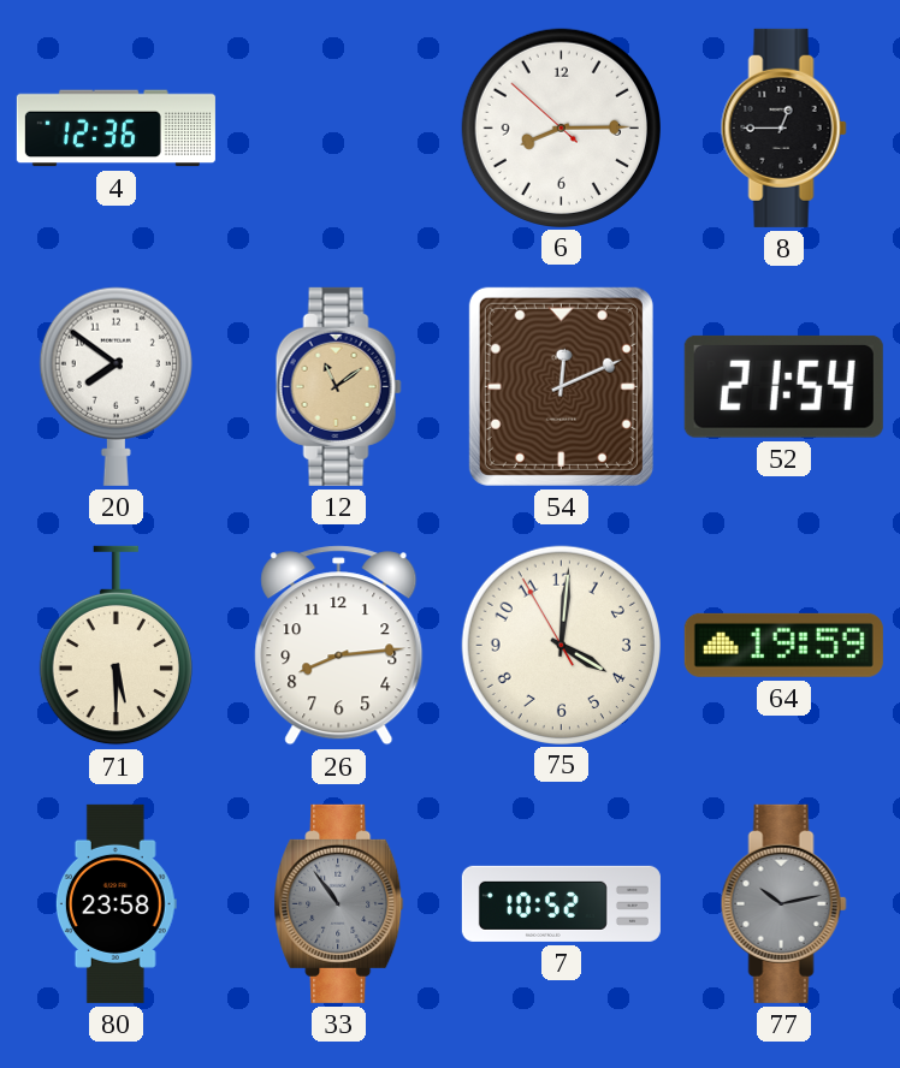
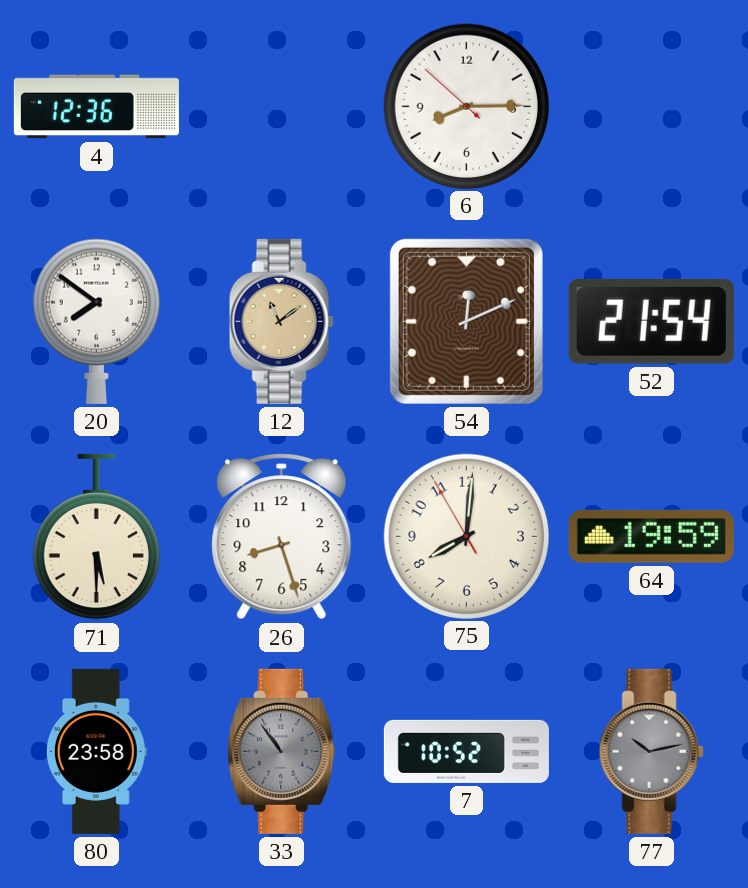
8: 12:45 -> none (783, 127)
26: 8:14 -> 8:27 (282, 537)
75: 4:00 -> 8:00 (466, 536)
